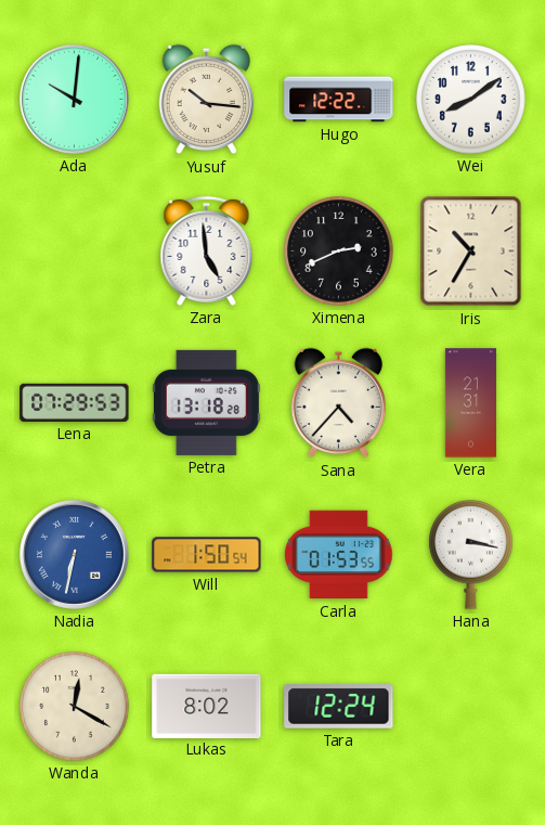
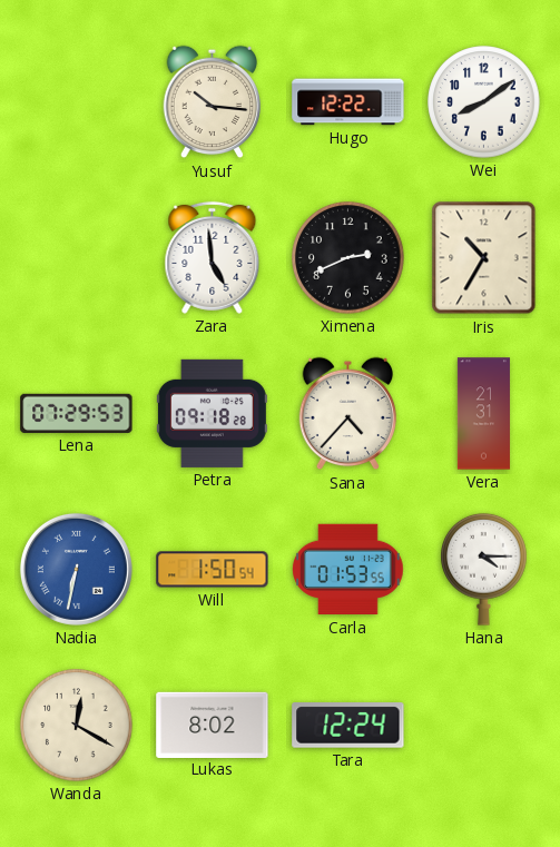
Ada: 10:01 -> none (74, 99)
Petra: 13:18 -> 09:18 (212, 413)
Hana: 3:17 -> 4:15 (484, 569)
